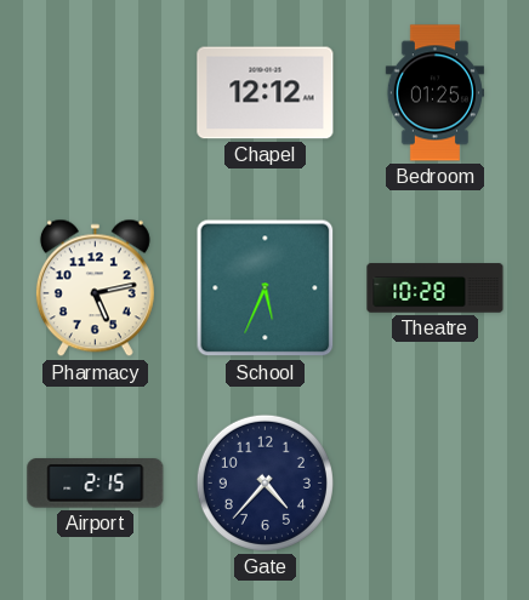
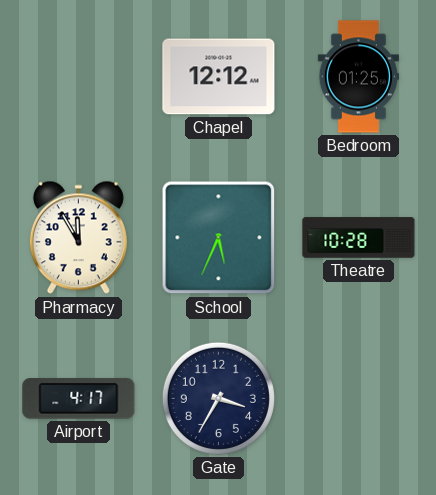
Pharmacy: 5:13 -> 11:55 (78, 238)
Airport: 2:15 -> 4:17 (79, 399)
Gate: 4:37 -> 3:35 (218, 398)
